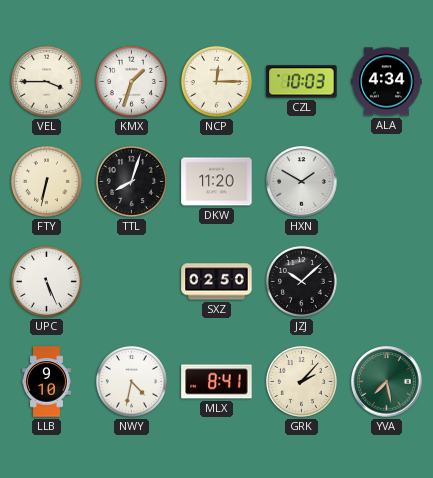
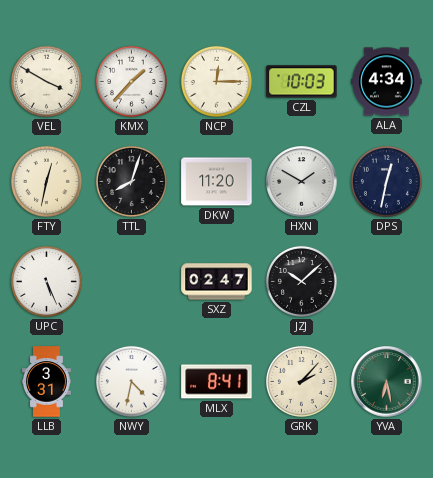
VEL: 3:45 -> 3:50 (46, 81)
KMX: 1:33 -> 1:37 (131, 81)
FTY: 6:32 -> 12:32 (46, 181)
DPS: none -> 12:32 (386, 181)
SXZ: 02:50 -> 02:47 (217, 282)
LLB: 9:10 -> 3:31 (47, 382)
YVA: 7:28 -> 6:28 (387, 382)
